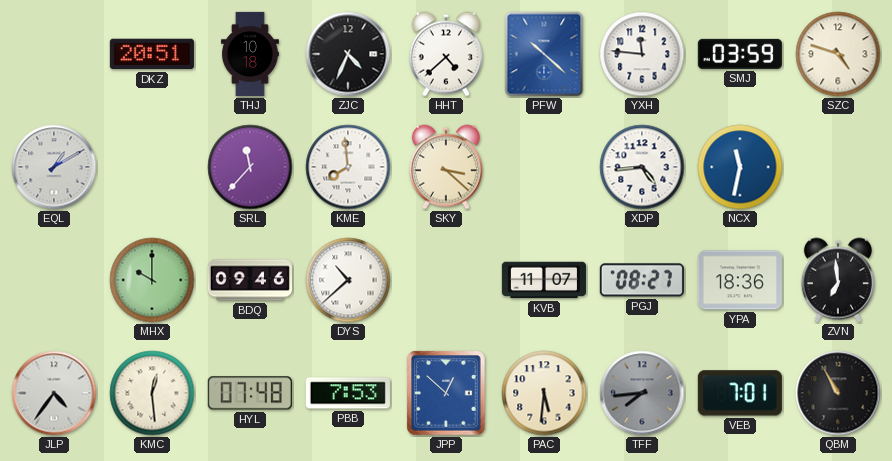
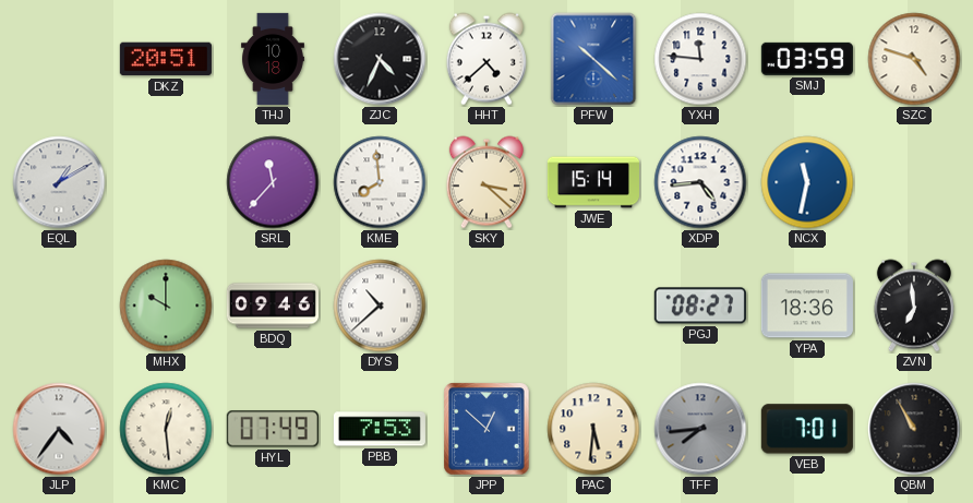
JWE: none -> 15:14 (593, 182)
KVB: 11:07 -> none (544, 280)
HYL: 07:48 -> 07:49 (273, 429)
